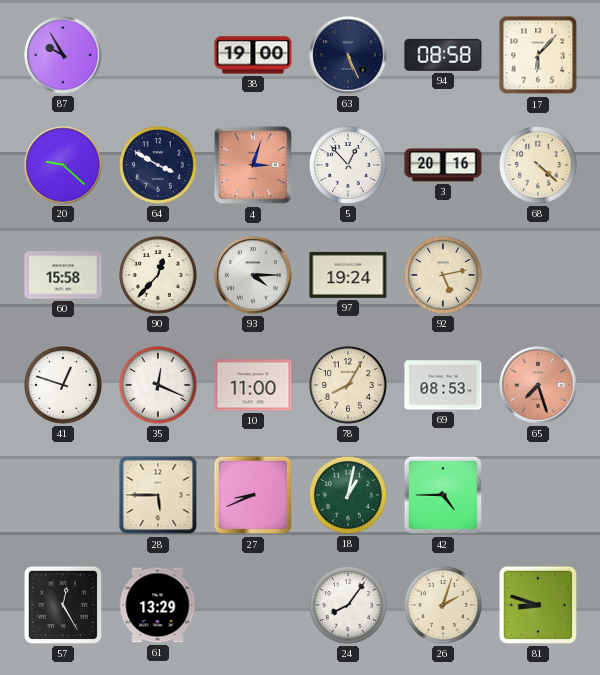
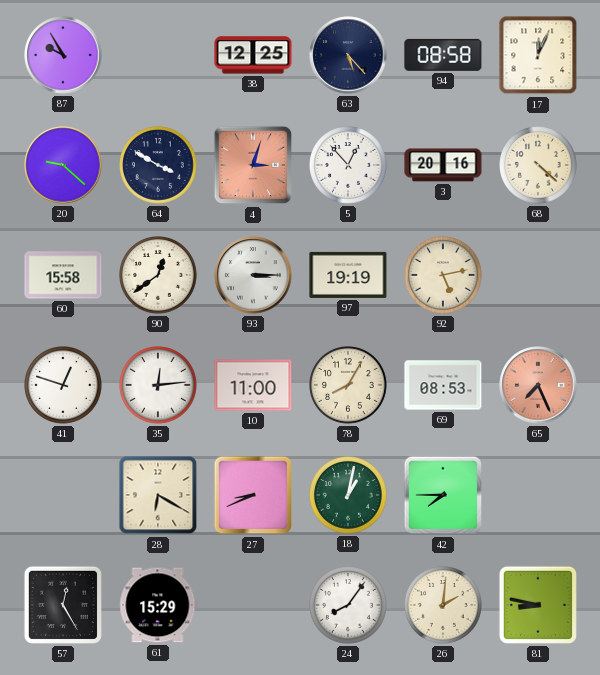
38: 19:00 -> 12:25 (253, 55)
63: 5:26 -> 5:23 (348, 55)
17: 6:07 -> 12:04 (538, 55)
90: 12:37 -> 12:39 (159, 276)
93: 4:15 -> 3:15 (253, 275)
97: 19:24 -> 19:19 (348, 275)
35: 12:19 -> 12:14 (159, 386)
65: 7:27 -> 7:26 (538, 385)
28: 5:45 -> 6:20 (158, 495)
42: 4:45 -> 7:45 (443, 495)
61: 13:29 -> 15:29 (158, 605)
26: 2:03 -> 2:01 (444, 606)
81: 8:48 -> 8:47 (538, 605)
